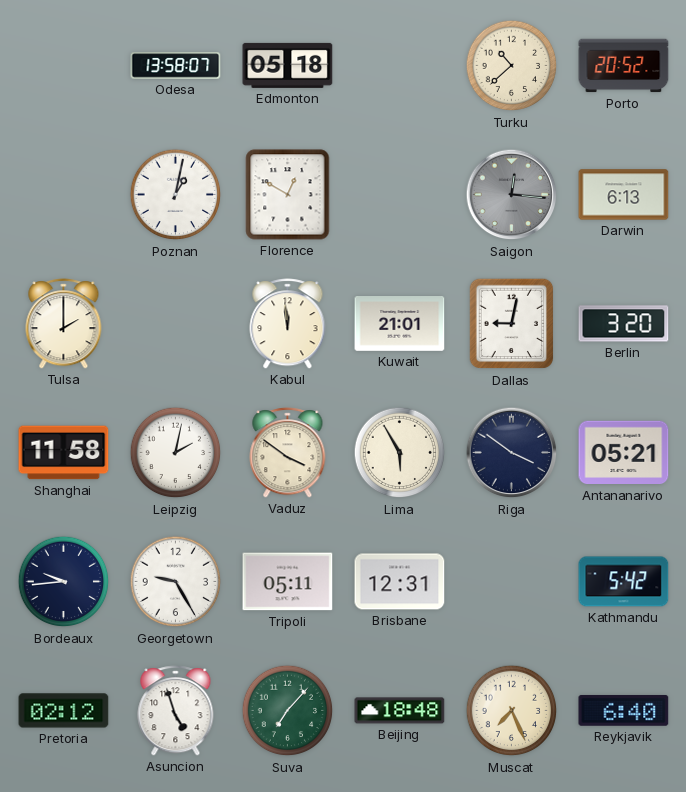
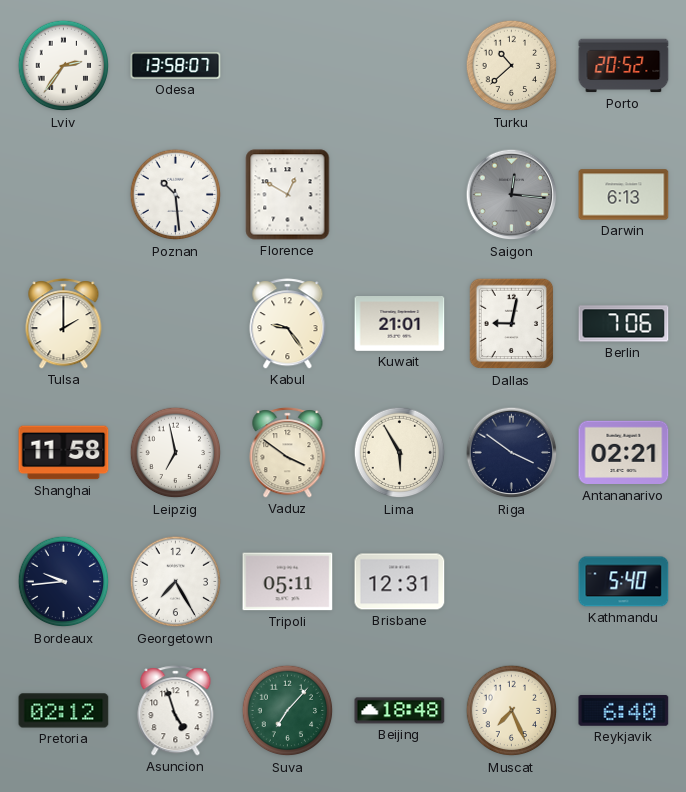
Lviv: none -> 2:36 (64, 66)
Edmonton: 05:18 -> none (288, 65)
Poznan: 1:02 -> 10:29 (176, 195)
Kabul: 11:59 -> 9:24 (288, 324)
Berlin: 3:20 -> 7:06 (624, 324)
Leipzig: 2:02 -> 6:58 (176, 453)
Antananarivo: 05:21 -> 02:21 (624, 453)
Georgetown: 9:25 -> 7:25 (176, 582)
Kathmandu: 5:42 -> 5:40 (624, 582)
